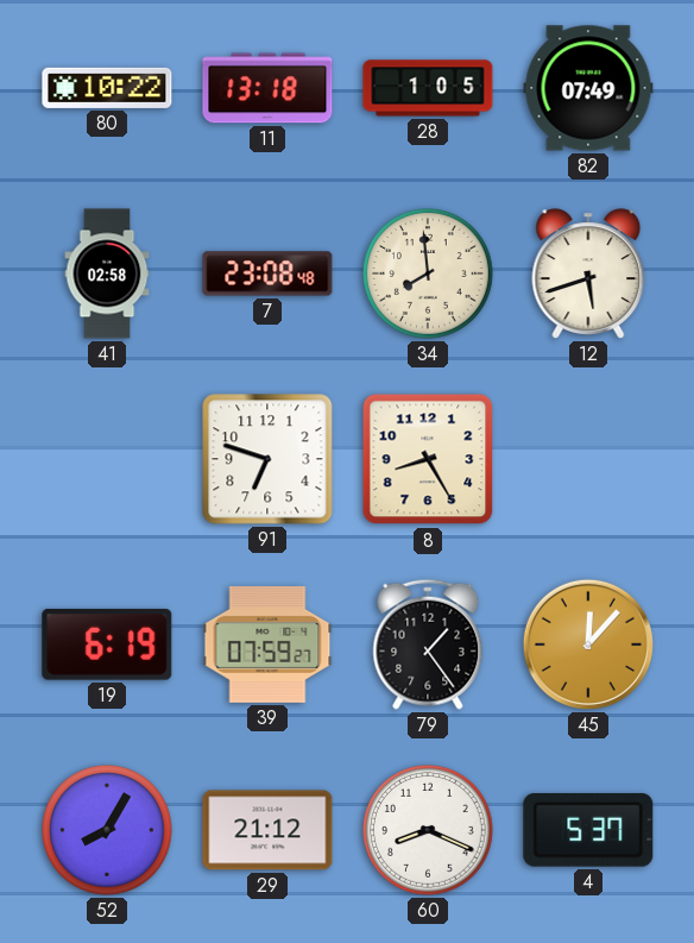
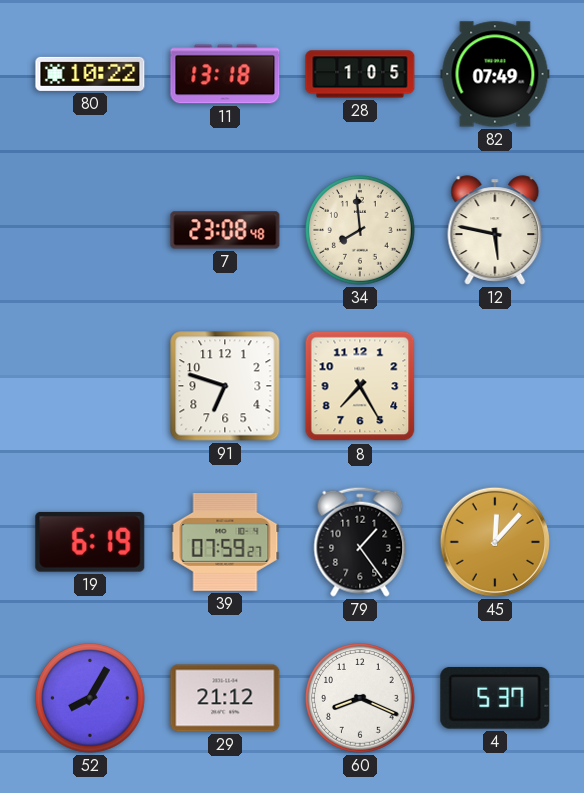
41: 02:58 -> none (107, 274)
12: 5:42 -> 5:47 (495, 230)
8: 8:25 -> 7:25 (360, 386)
